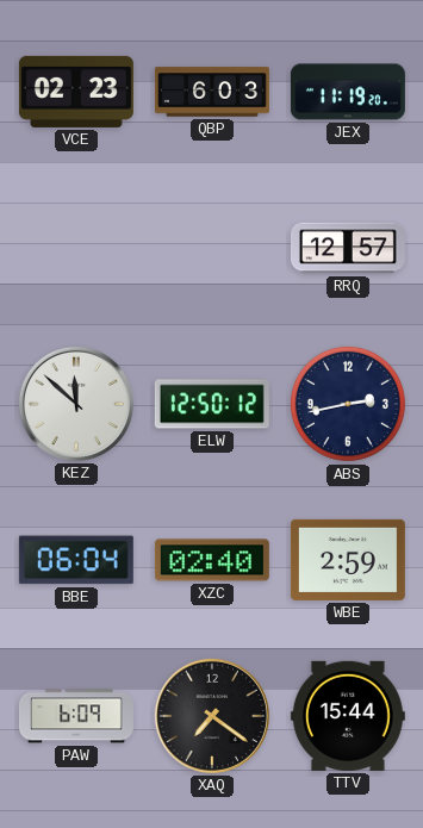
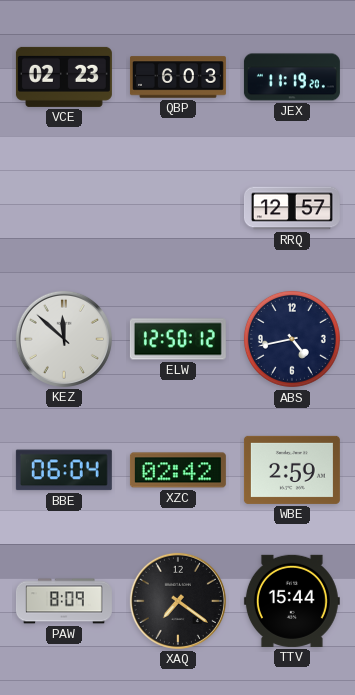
ABS: 2:43 -> 4:43 (292, 339)
XZC: 02:40 -> 02:42 (178, 470)
PAW: 6:09 -> 8:09 (64, 601)
